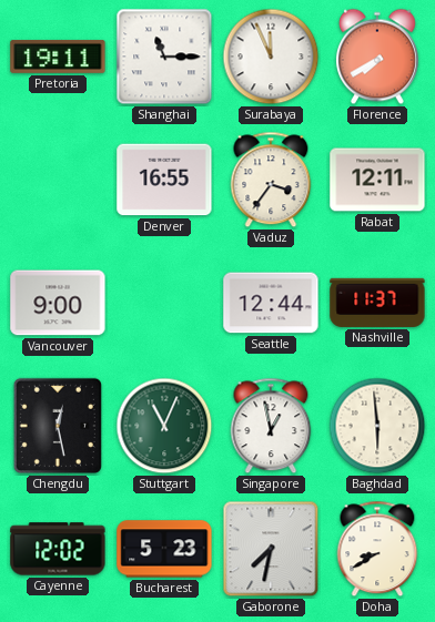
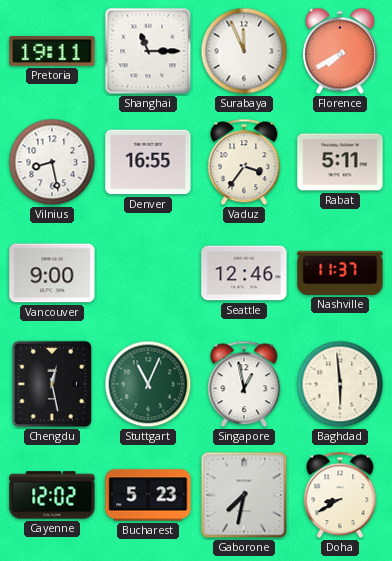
Vilnius: none -> 8:28 (52, 162)
Rabat: 12:11 -> 5:11 (340, 162)
Seattle: 12:44 -> 12:46 (244, 273)
